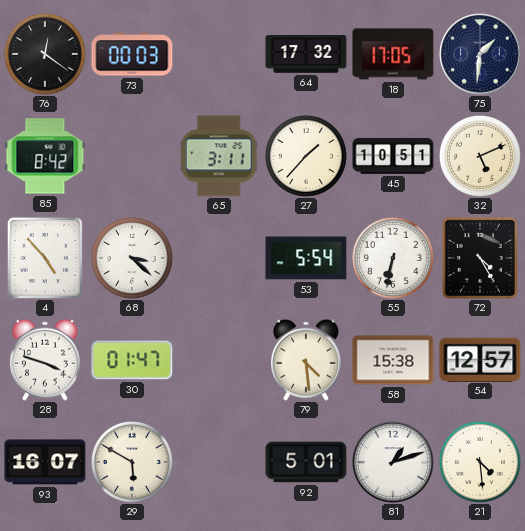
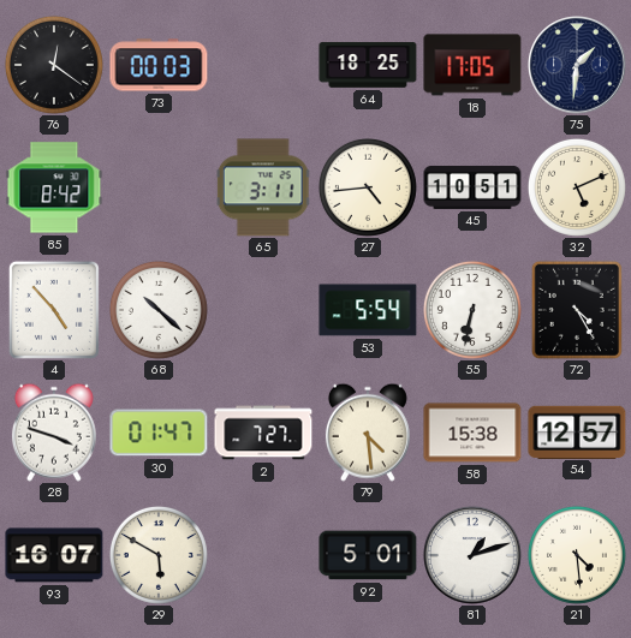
64: 17:32 -> 18:25 (368, 65)
27: 1:37 -> 4:44 (368, 187)
68: 3:22 -> 10:22 (159, 310)
2: none -> 7:27 (263, 433)
